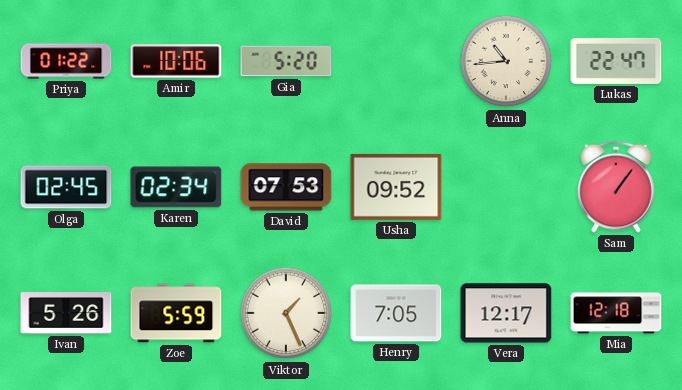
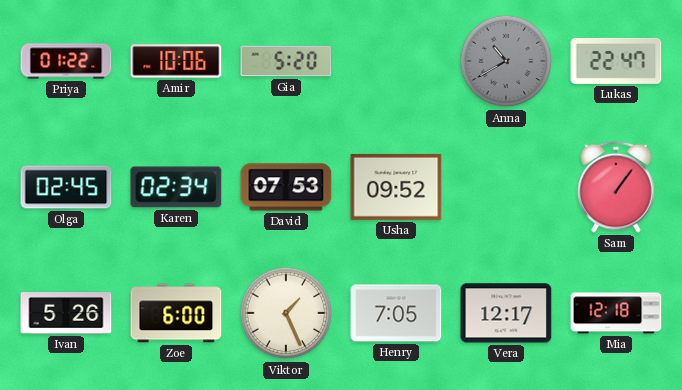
Anna: 10:44 -> 10:40 (506, 61)
Anna dial: cream -> grey (506, 61)
Zoe: 5:59 -> 6:00 (176, 313)
